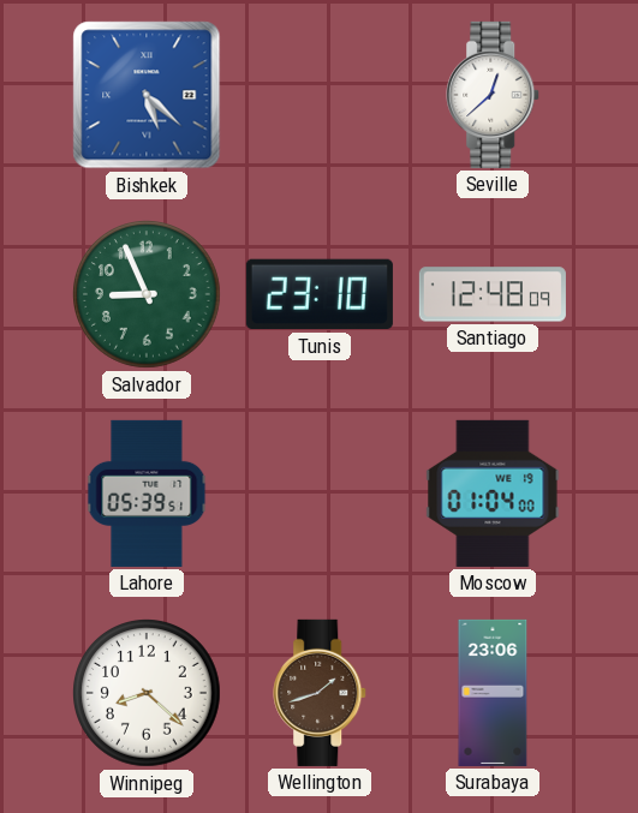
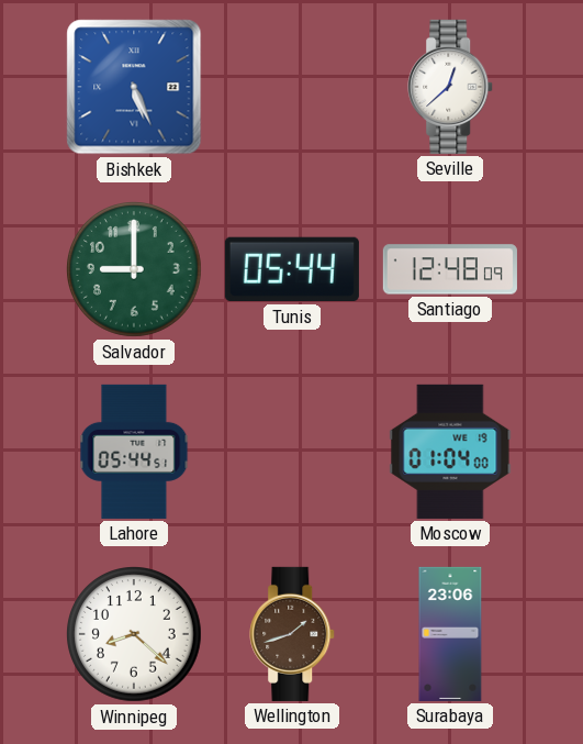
Bishkek: 5:22 -> 5:26 (134, 87)
Salvador: 8:56 -> 9:00 (135, 270)
Tunis: 23:10 -> 05:44 (292, 269)
Lahore: 05:39 -> 05:44 (134, 452)
